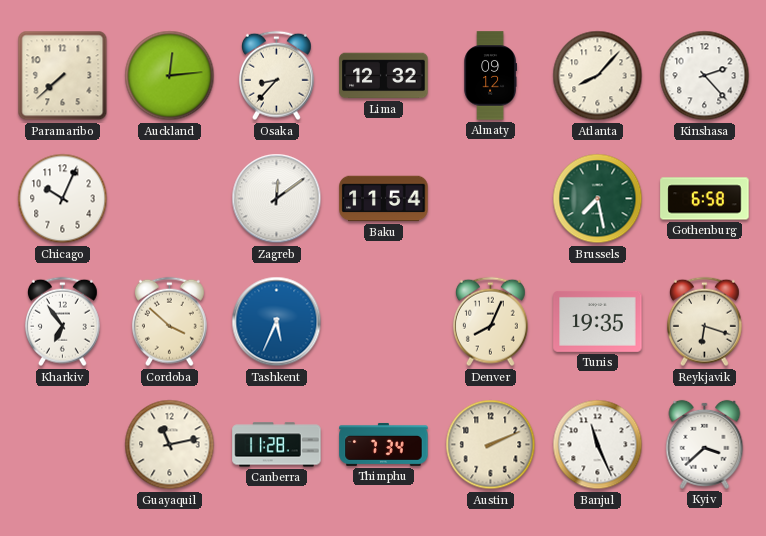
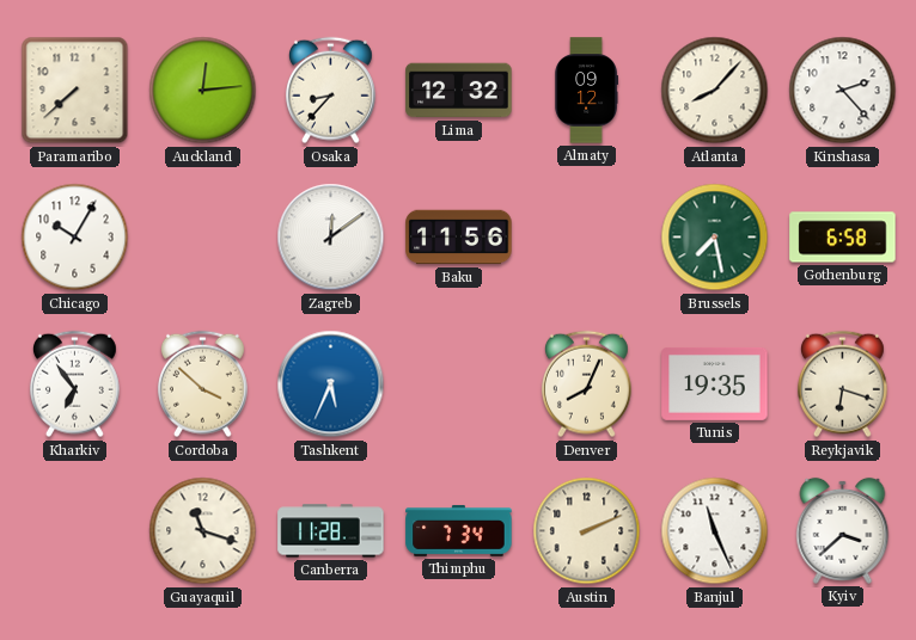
Chicago: 10:04 -> 10:05 (75, 238)
Baku: 11:54 -> 11:56 (459, 238)
Guayaquil: 11:13 -> 11:18 (203, 531)
